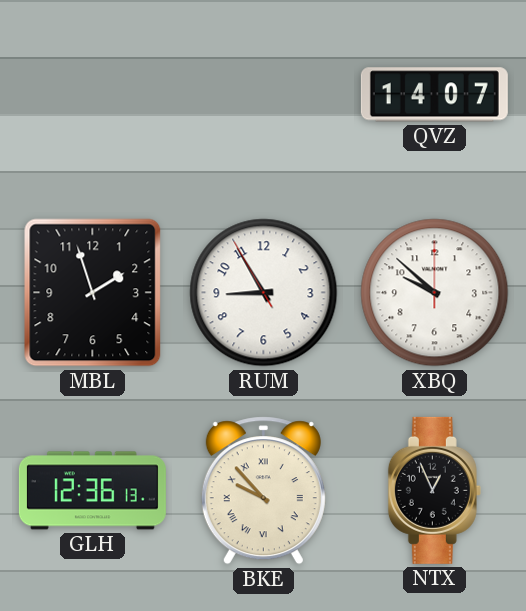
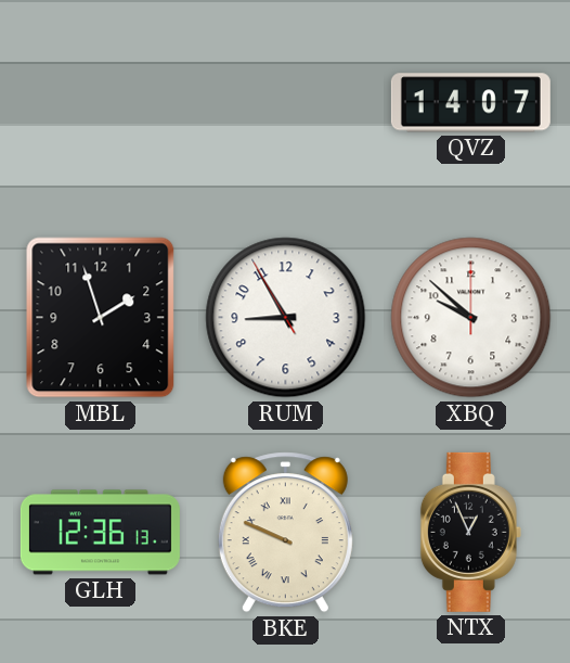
BKE: 9:53 -> 9:49 (285, 533)
